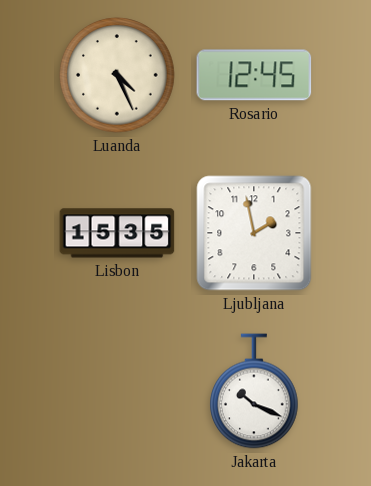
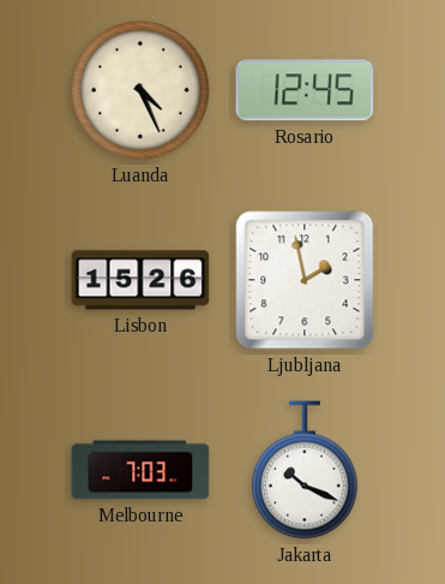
Lisbon: 15:35 -> 15:26 (140, 280)
Melbourne: none -> 7:03 (140, 470)
